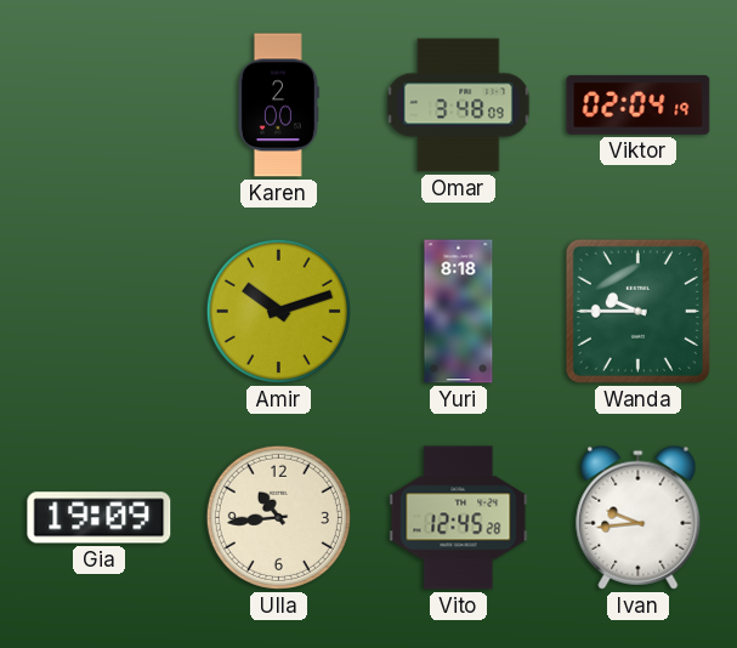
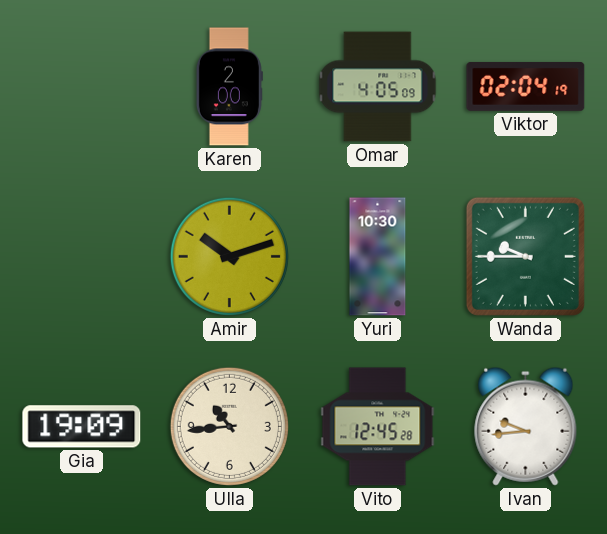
Omar: 3:48 -> 4:05 (378, 87)
Yuri: 8:18 -> 10:30 (378, 257)
